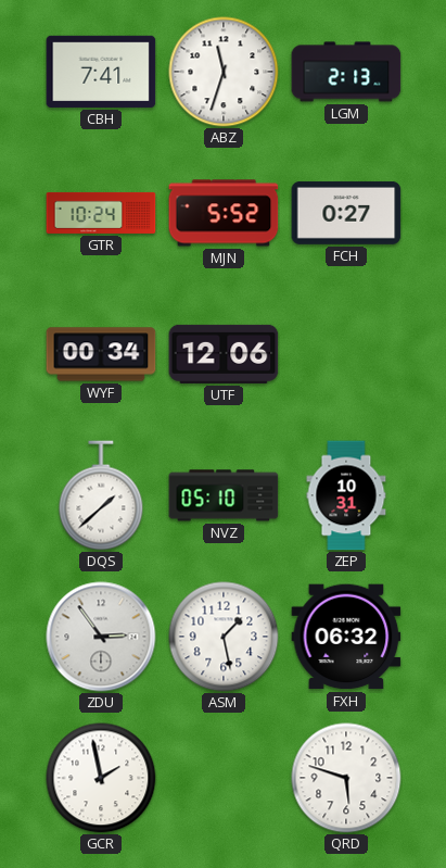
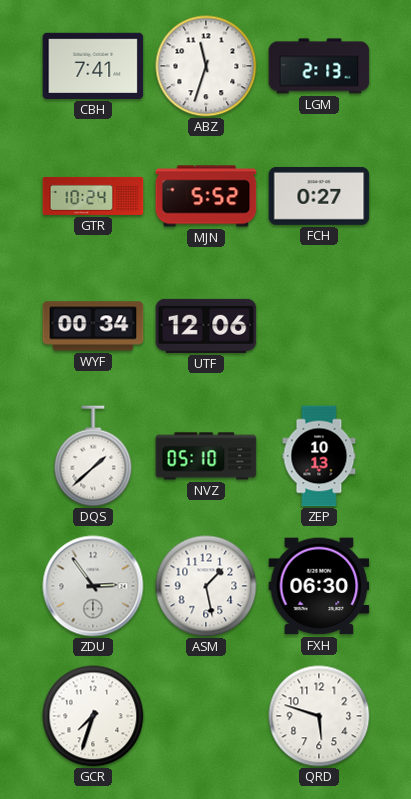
ZEP: 10:31 -> 10:13 (319, 456)
FXH: 06:32 -> 06:30 (319, 586)
GCR: 1:58 -> 7:33 (93, 716)
